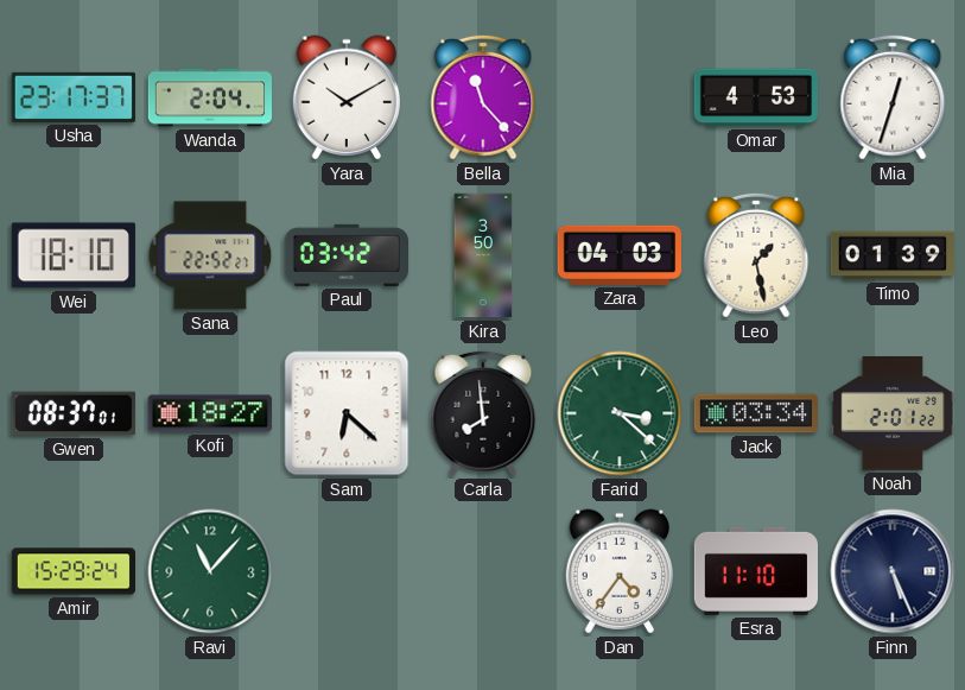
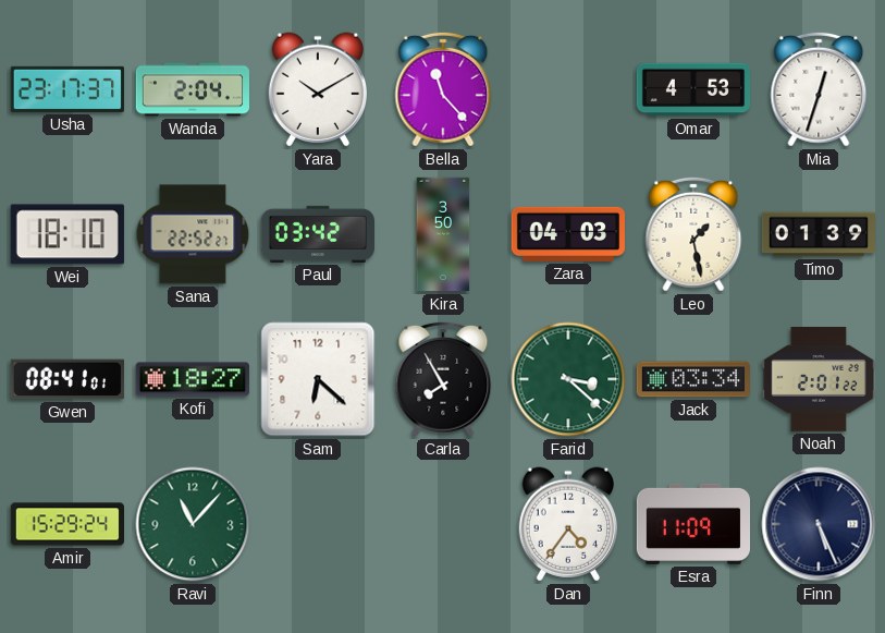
Gwen: 08:37 -> 08:41 (67, 379)
Carla: 7:59 -> 7:55 (443, 379)
Esra: 11:10 -> 11:09 (692, 524)
